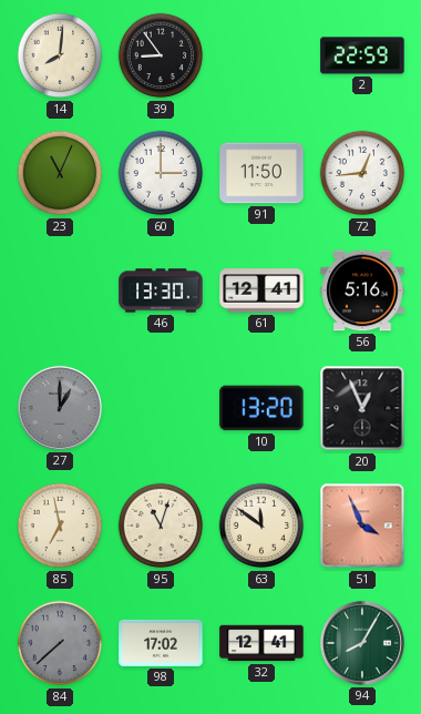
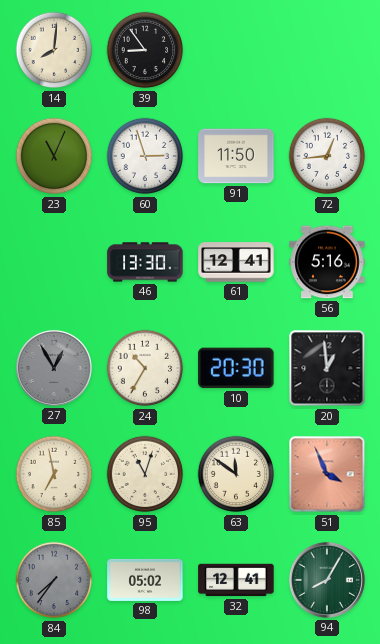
2: 22:59 -> none (362, 55)
60: 3:00 -> 2:57 (145, 156)
27: 1:00 -> 12:55 (54, 368)
24: none -> 10:35 (145, 368)
10: 13:20 -> 20:30 (236, 368)
20: 12:56 -> 12:59 (327, 368)
84: 7:38 -> 7:36 (54, 580)
98: 17:02 -> 05:02 (145, 580)
